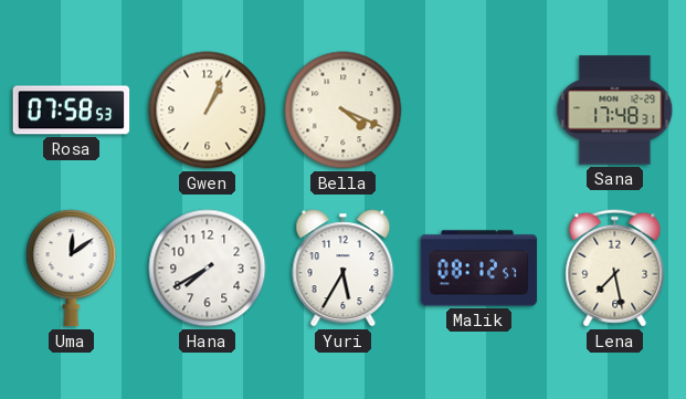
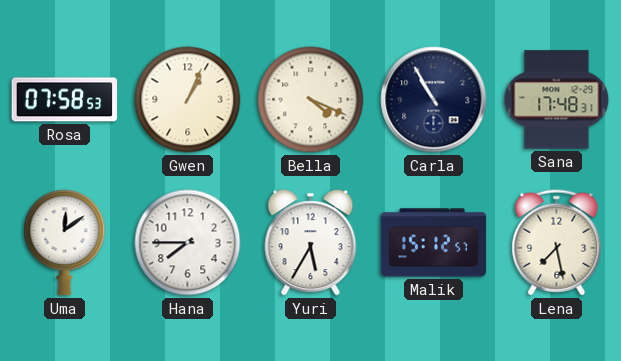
Carla: none -> 10:55 (434, 100)
Hana: 7:40 -> 7:45 (188, 243)
Malik: 08:12 -> 15:12 (434, 243)
